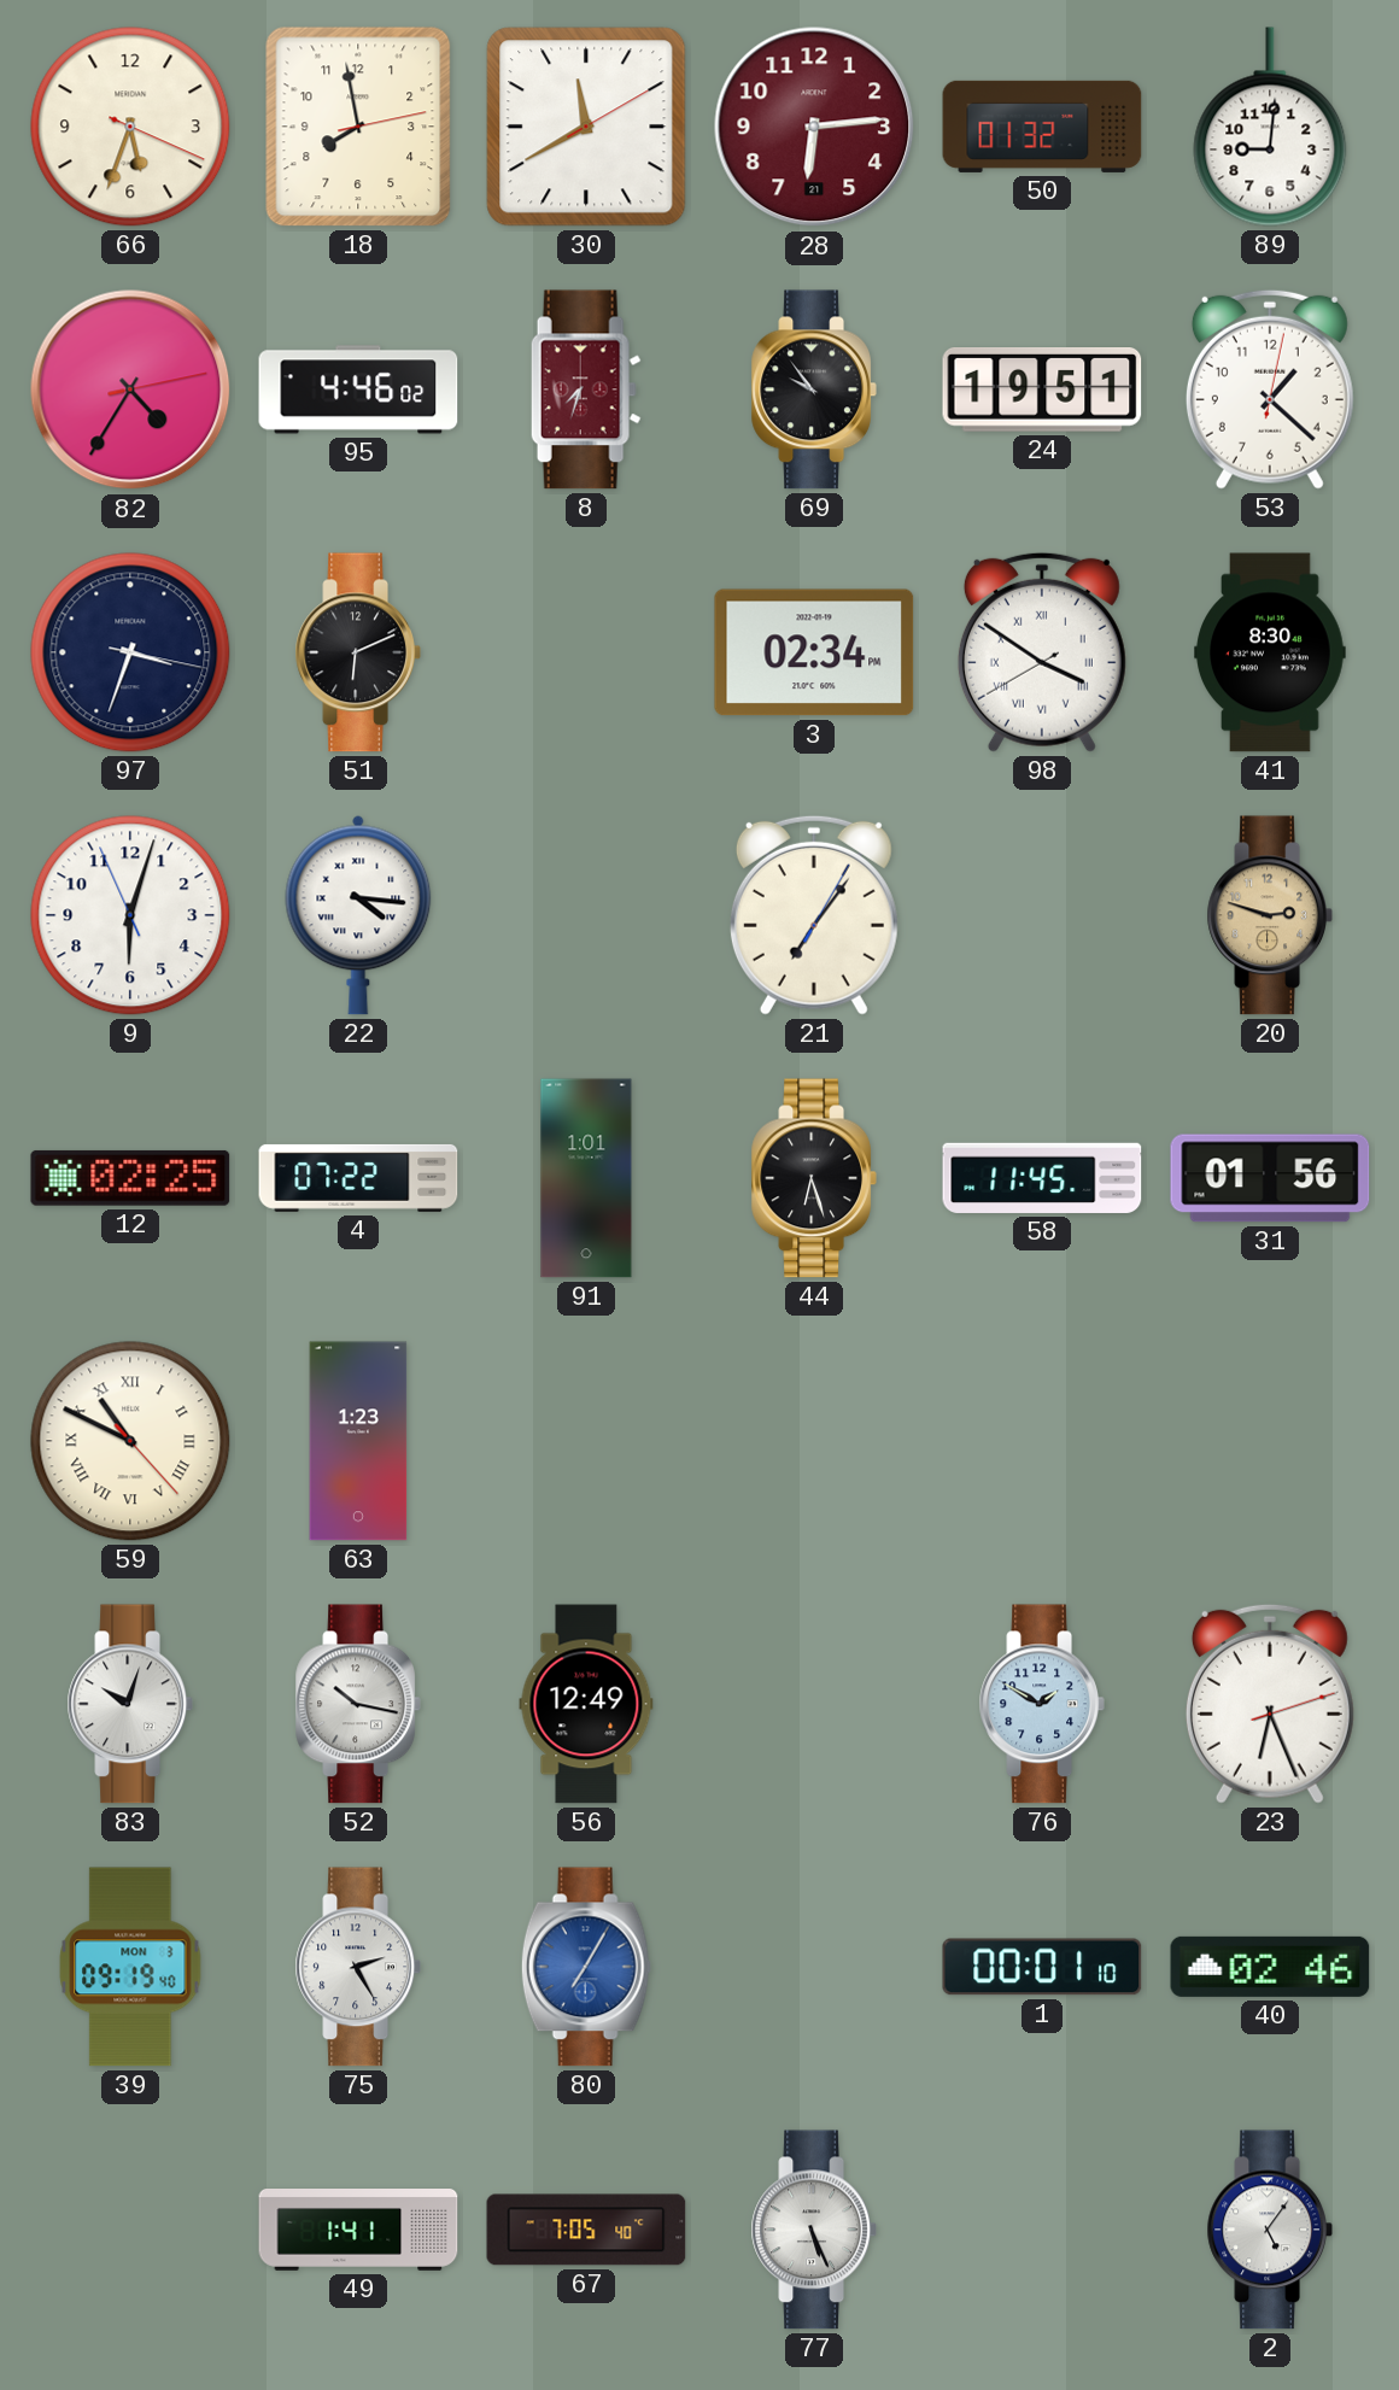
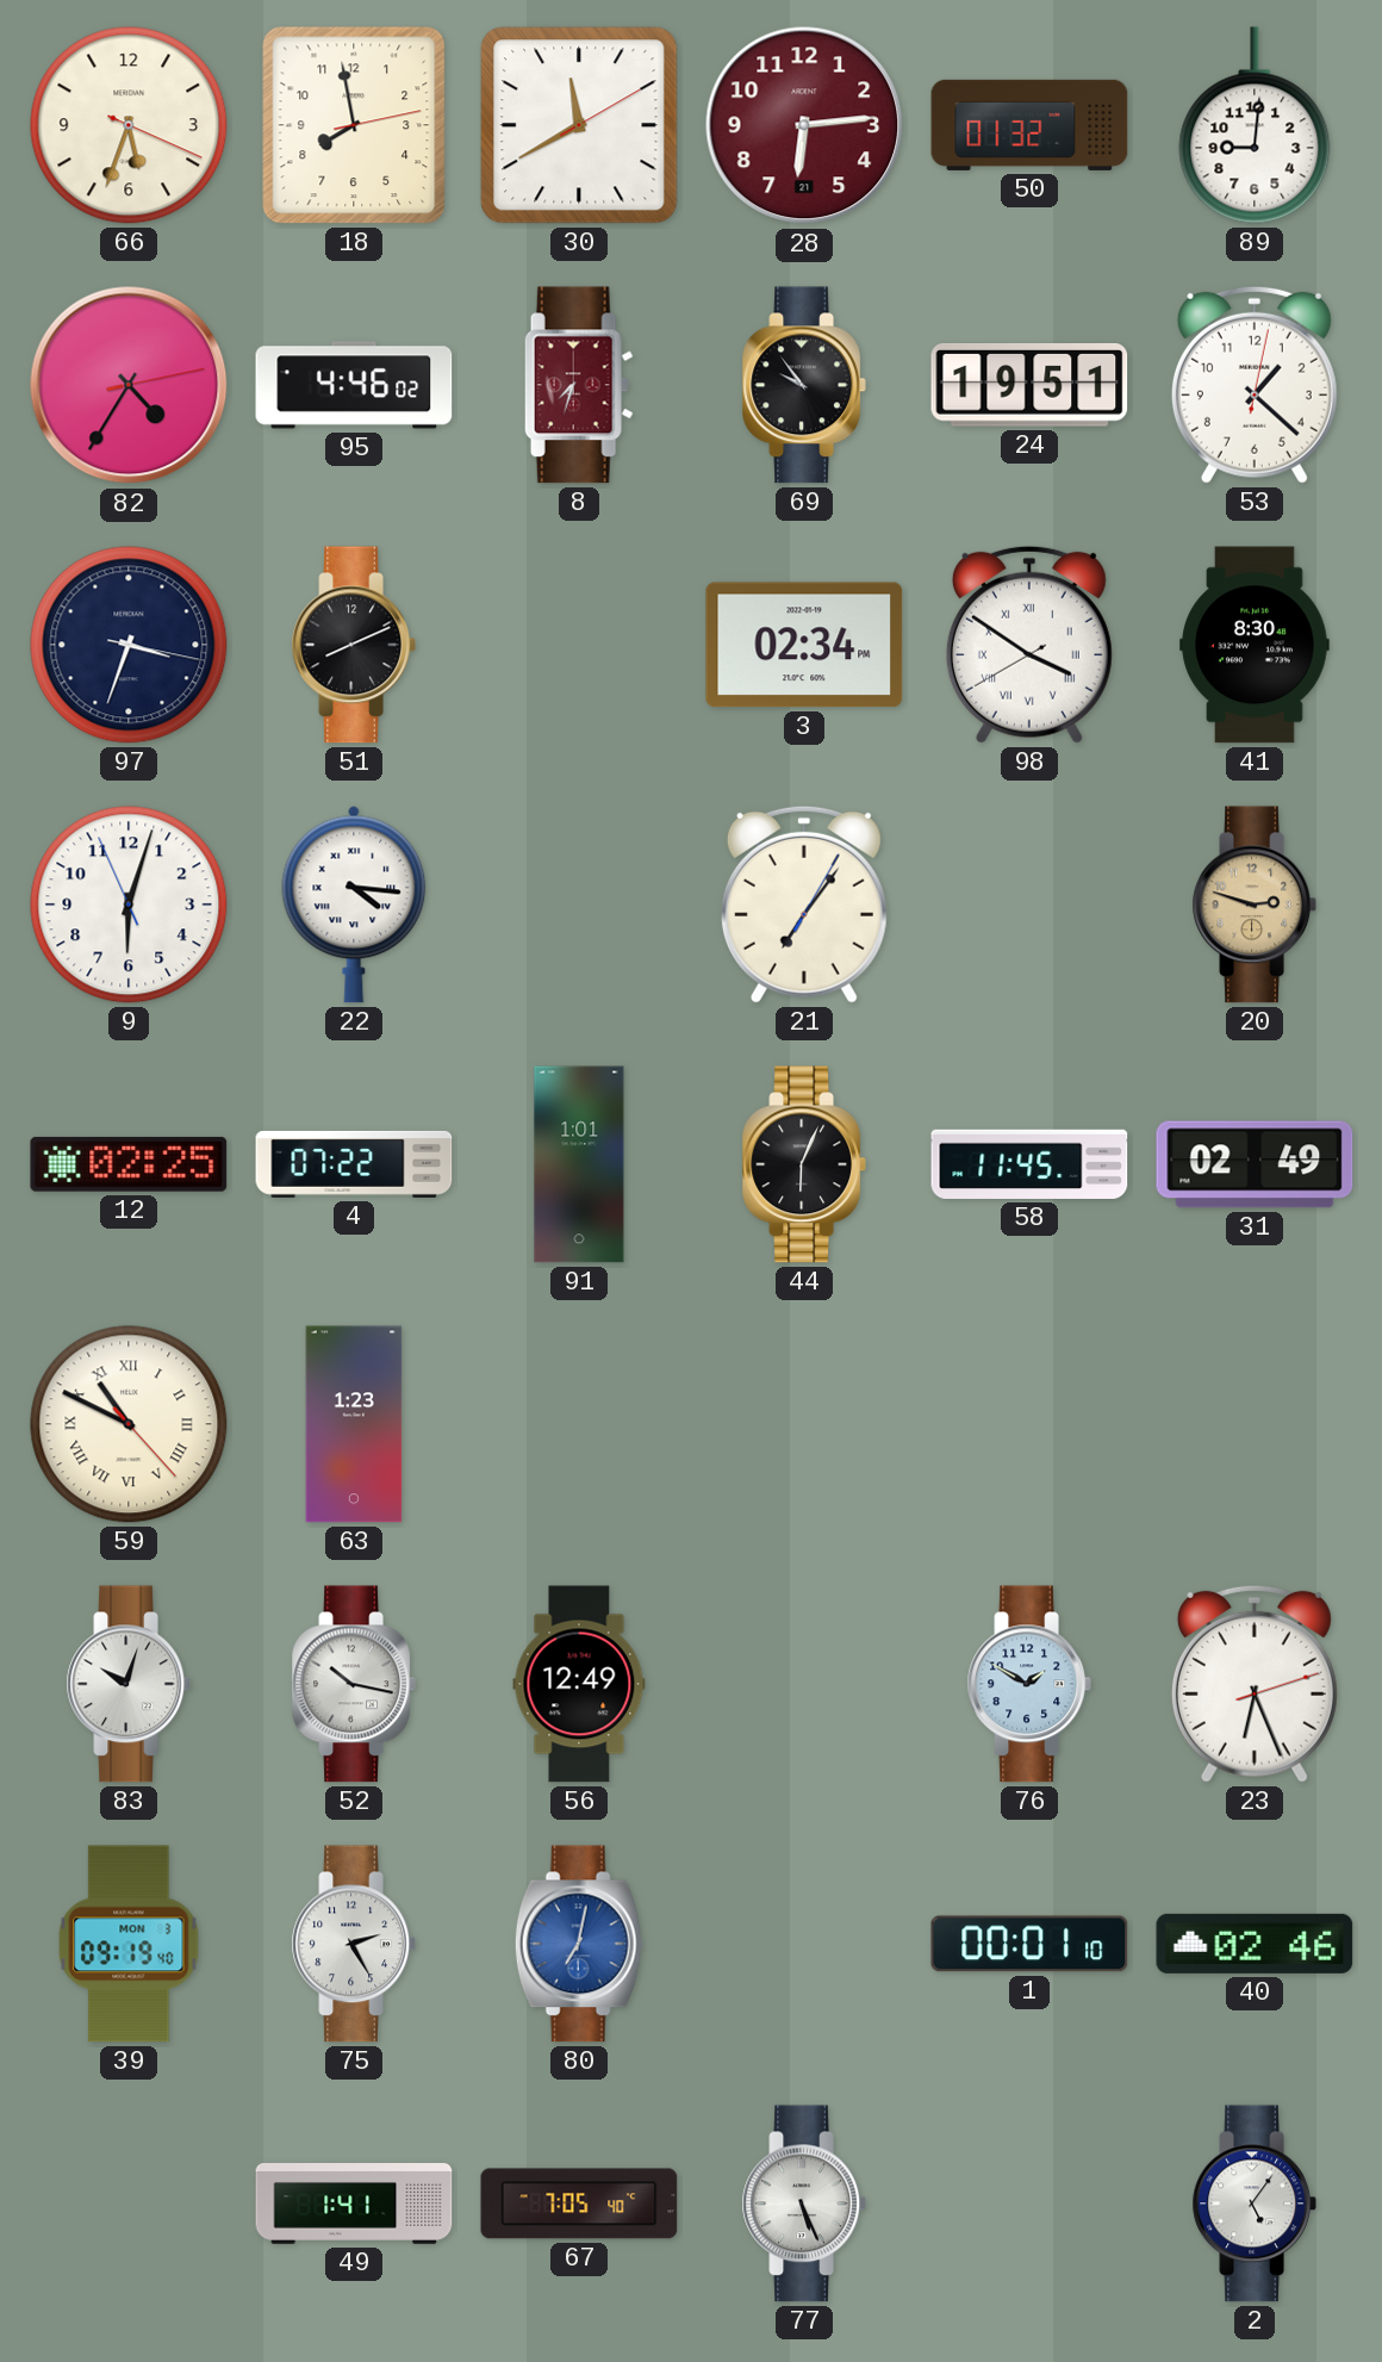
51: 6:11 -> 8:11 (354, 645)
44: 6:27 -> 6:04 (804, 1164)
31: 01:56 -> 02:49 (1255, 1164)
80: 7:05 -> 7:02 (579, 1944)
